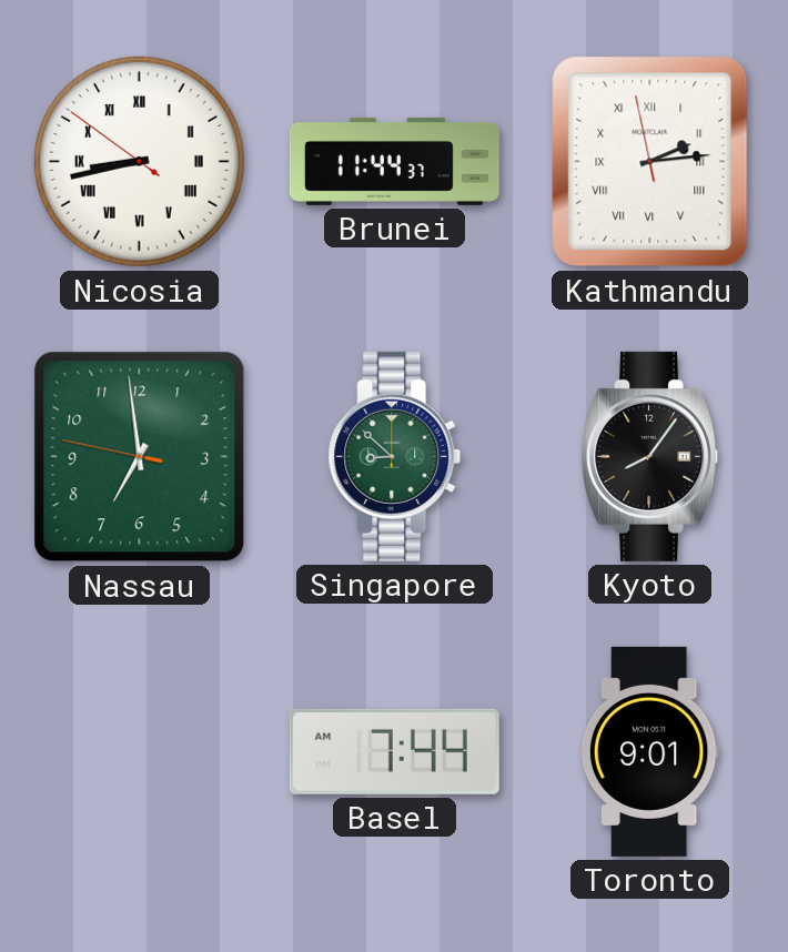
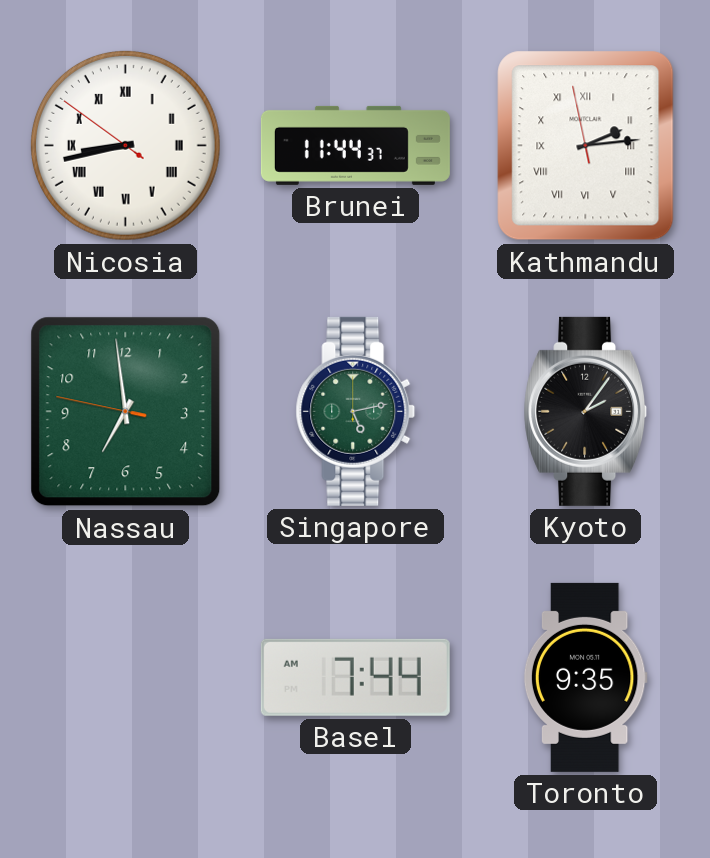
Singapore: 8:52 -> 5:13 (356, 411)
Kyoto: 8:06 -> 2:06 (586, 411)
Toronto: 9:01 -> 9:35 (585, 677)
